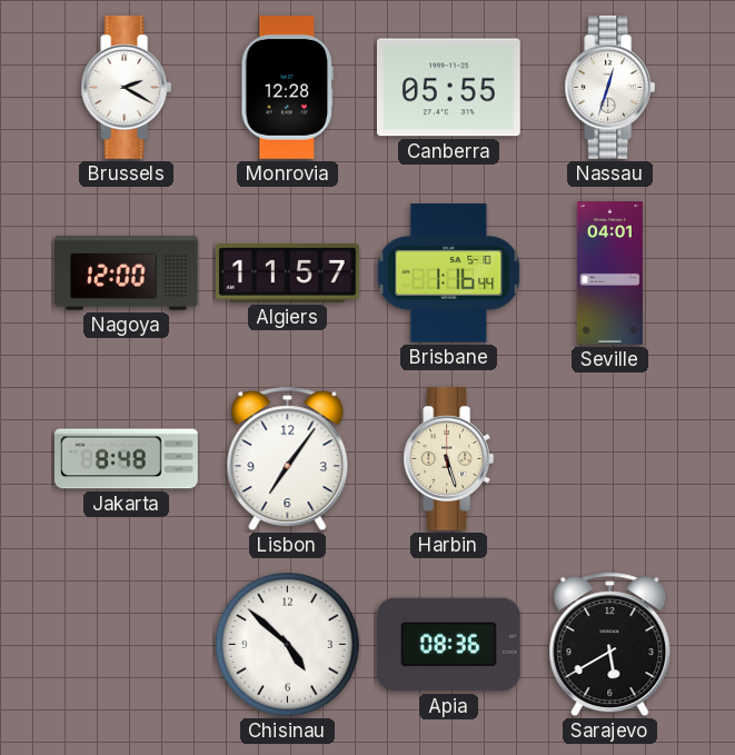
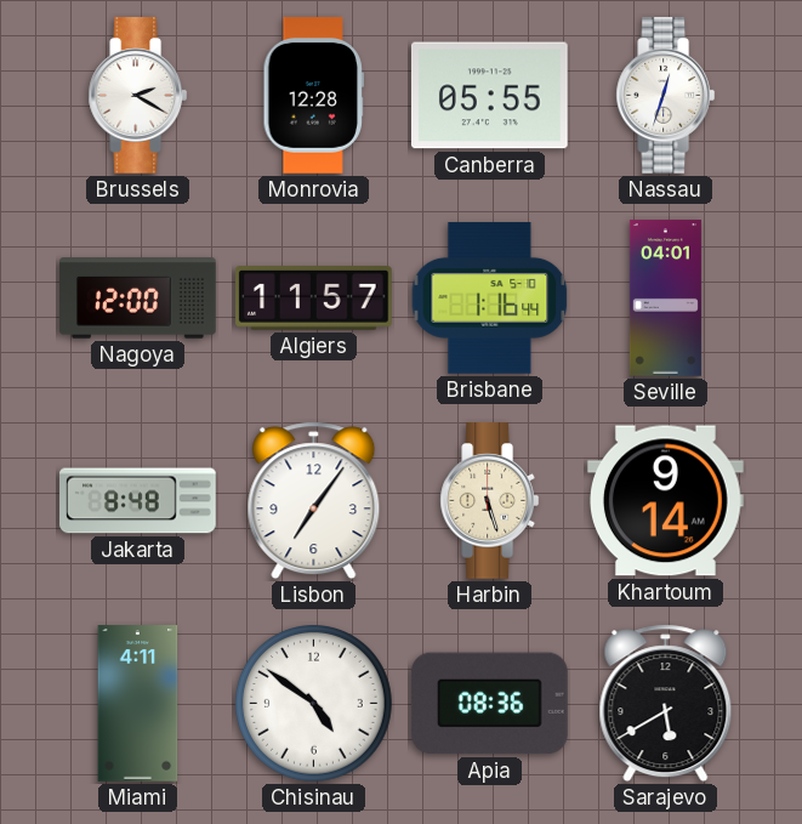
Khartoum: none -> 9:14 (665, 501)
Miami: none -> 4:11 (138, 704)
Chisinau: 4:52 -> 4:51 (314, 704)
